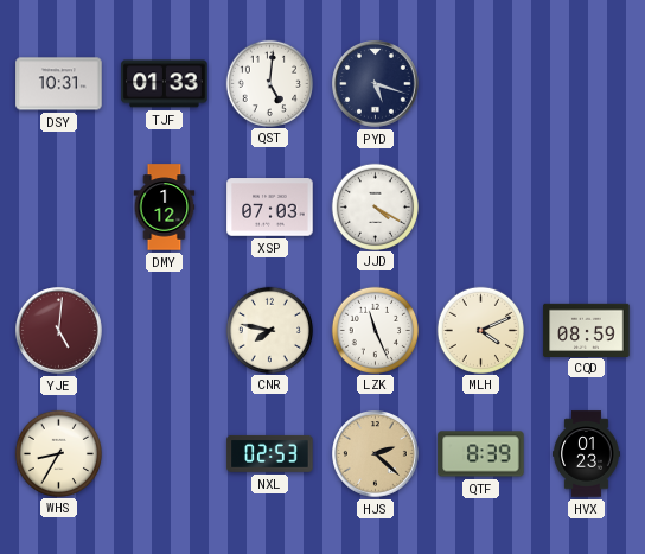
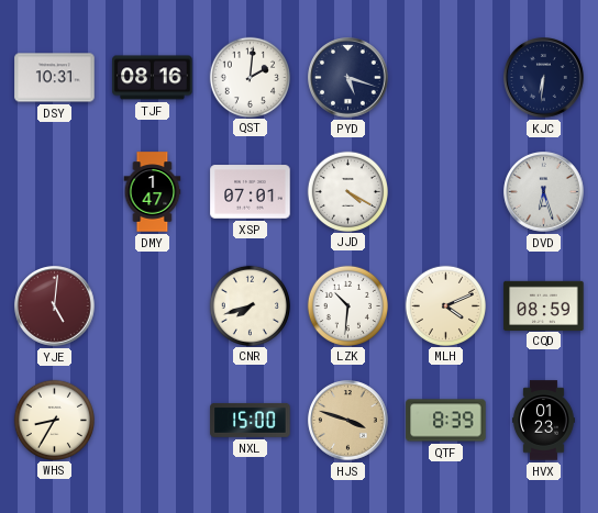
TJF: 01:33 -> 08:16 (153, 78)
QST: 5:01 -> 2:01 (250, 77)
KJC: none -> 6:31 (544, 78)
DMY: 1:12 -> 1:47 (153, 192)
XSP: 07:03 -> 07:01 (251, 192)
DVD: none -> 6:27 (544, 192)
CNR: 7:47 -> 7:42 (250, 305)
LZK: 11:26 -> 10:31 (347, 305)
NXL: 02:53 -> 15:00 (251, 420)
HJS: 2:22 -> 3:48 (348, 421)
